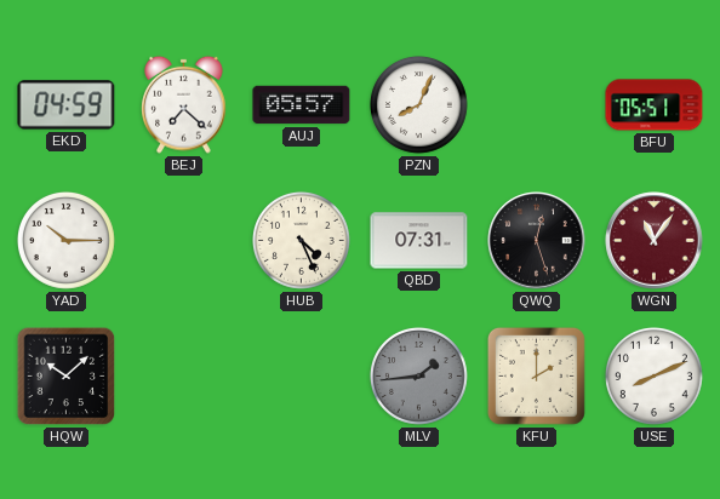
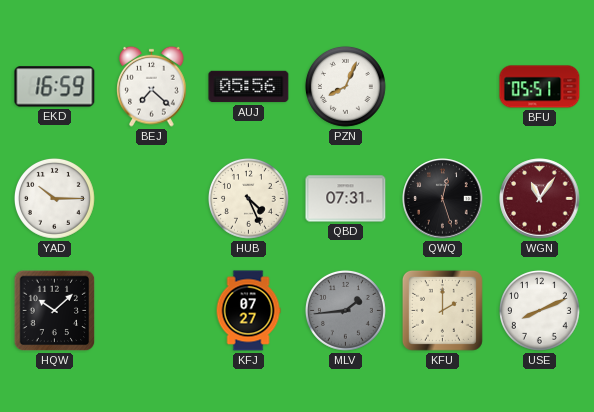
EKD: 04:59 -> 16:59 (55, 87)
AUJ: 05:57 -> 05:56 (249, 87)
KFJ: none -> 07:27 (248, 311)
